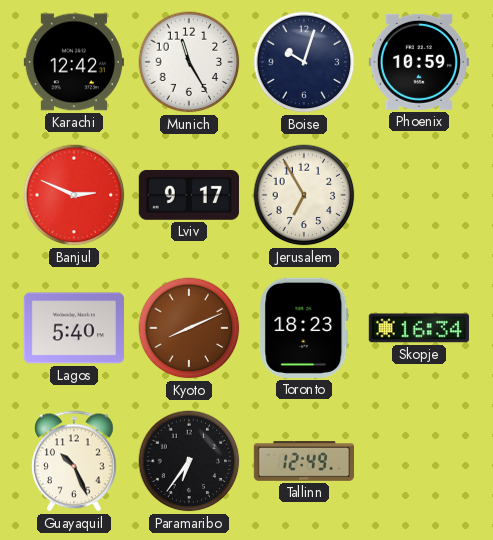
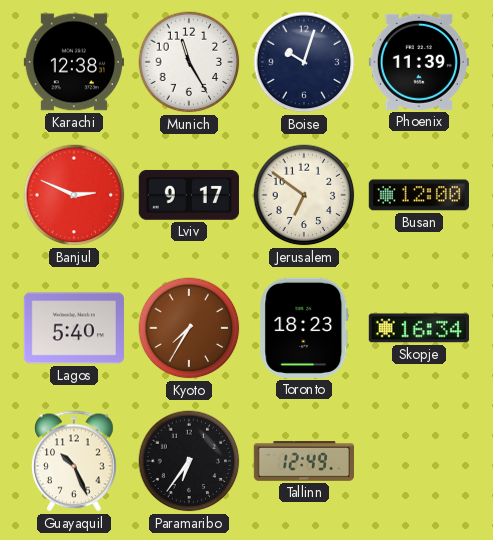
Karachi: 12:42 -> 12:38 (74, 62)
Phoenix: 10:59 -> 11:39 (419, 62)
Jerusalem: 6:55 -> 6:51 (304, 195)
Busan: none -> 12:00 (419, 195)
Kyoto: 8:11 -> 7:35 (189, 328)
